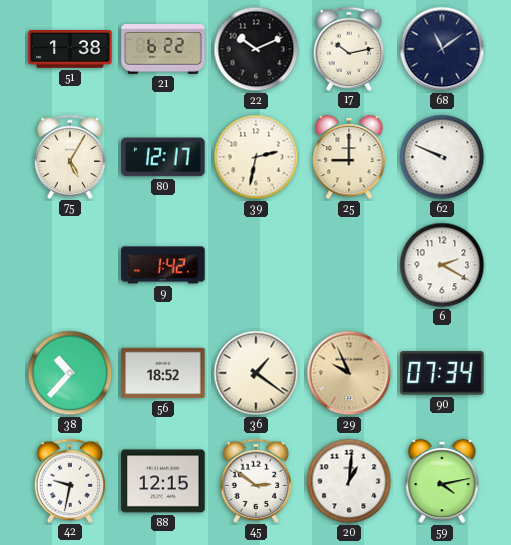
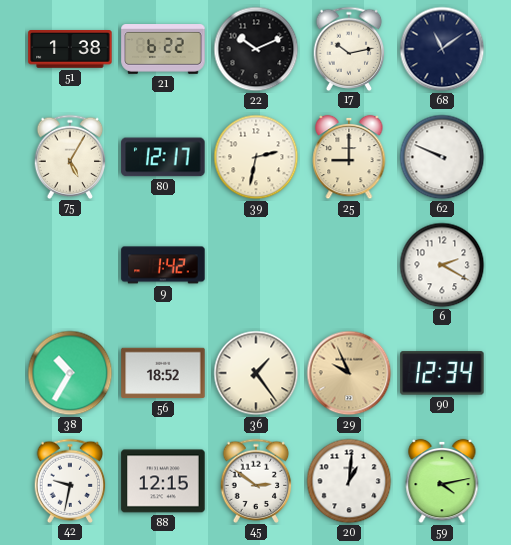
38: 10:37 -> 10:35 (70, 373)
36: 1:21 -> 1:24 (256, 373)
90: 07:34 -> 12:34 (442, 373)
